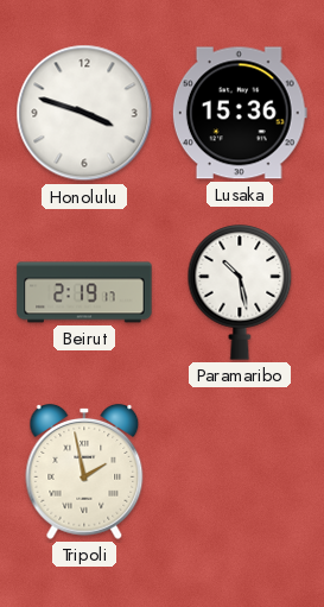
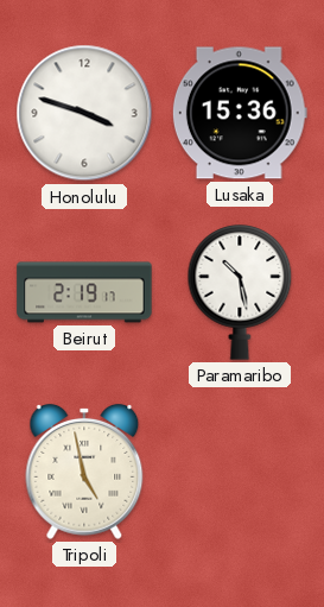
Tripoli: 1:58 -> 4:58 (84, 472)
